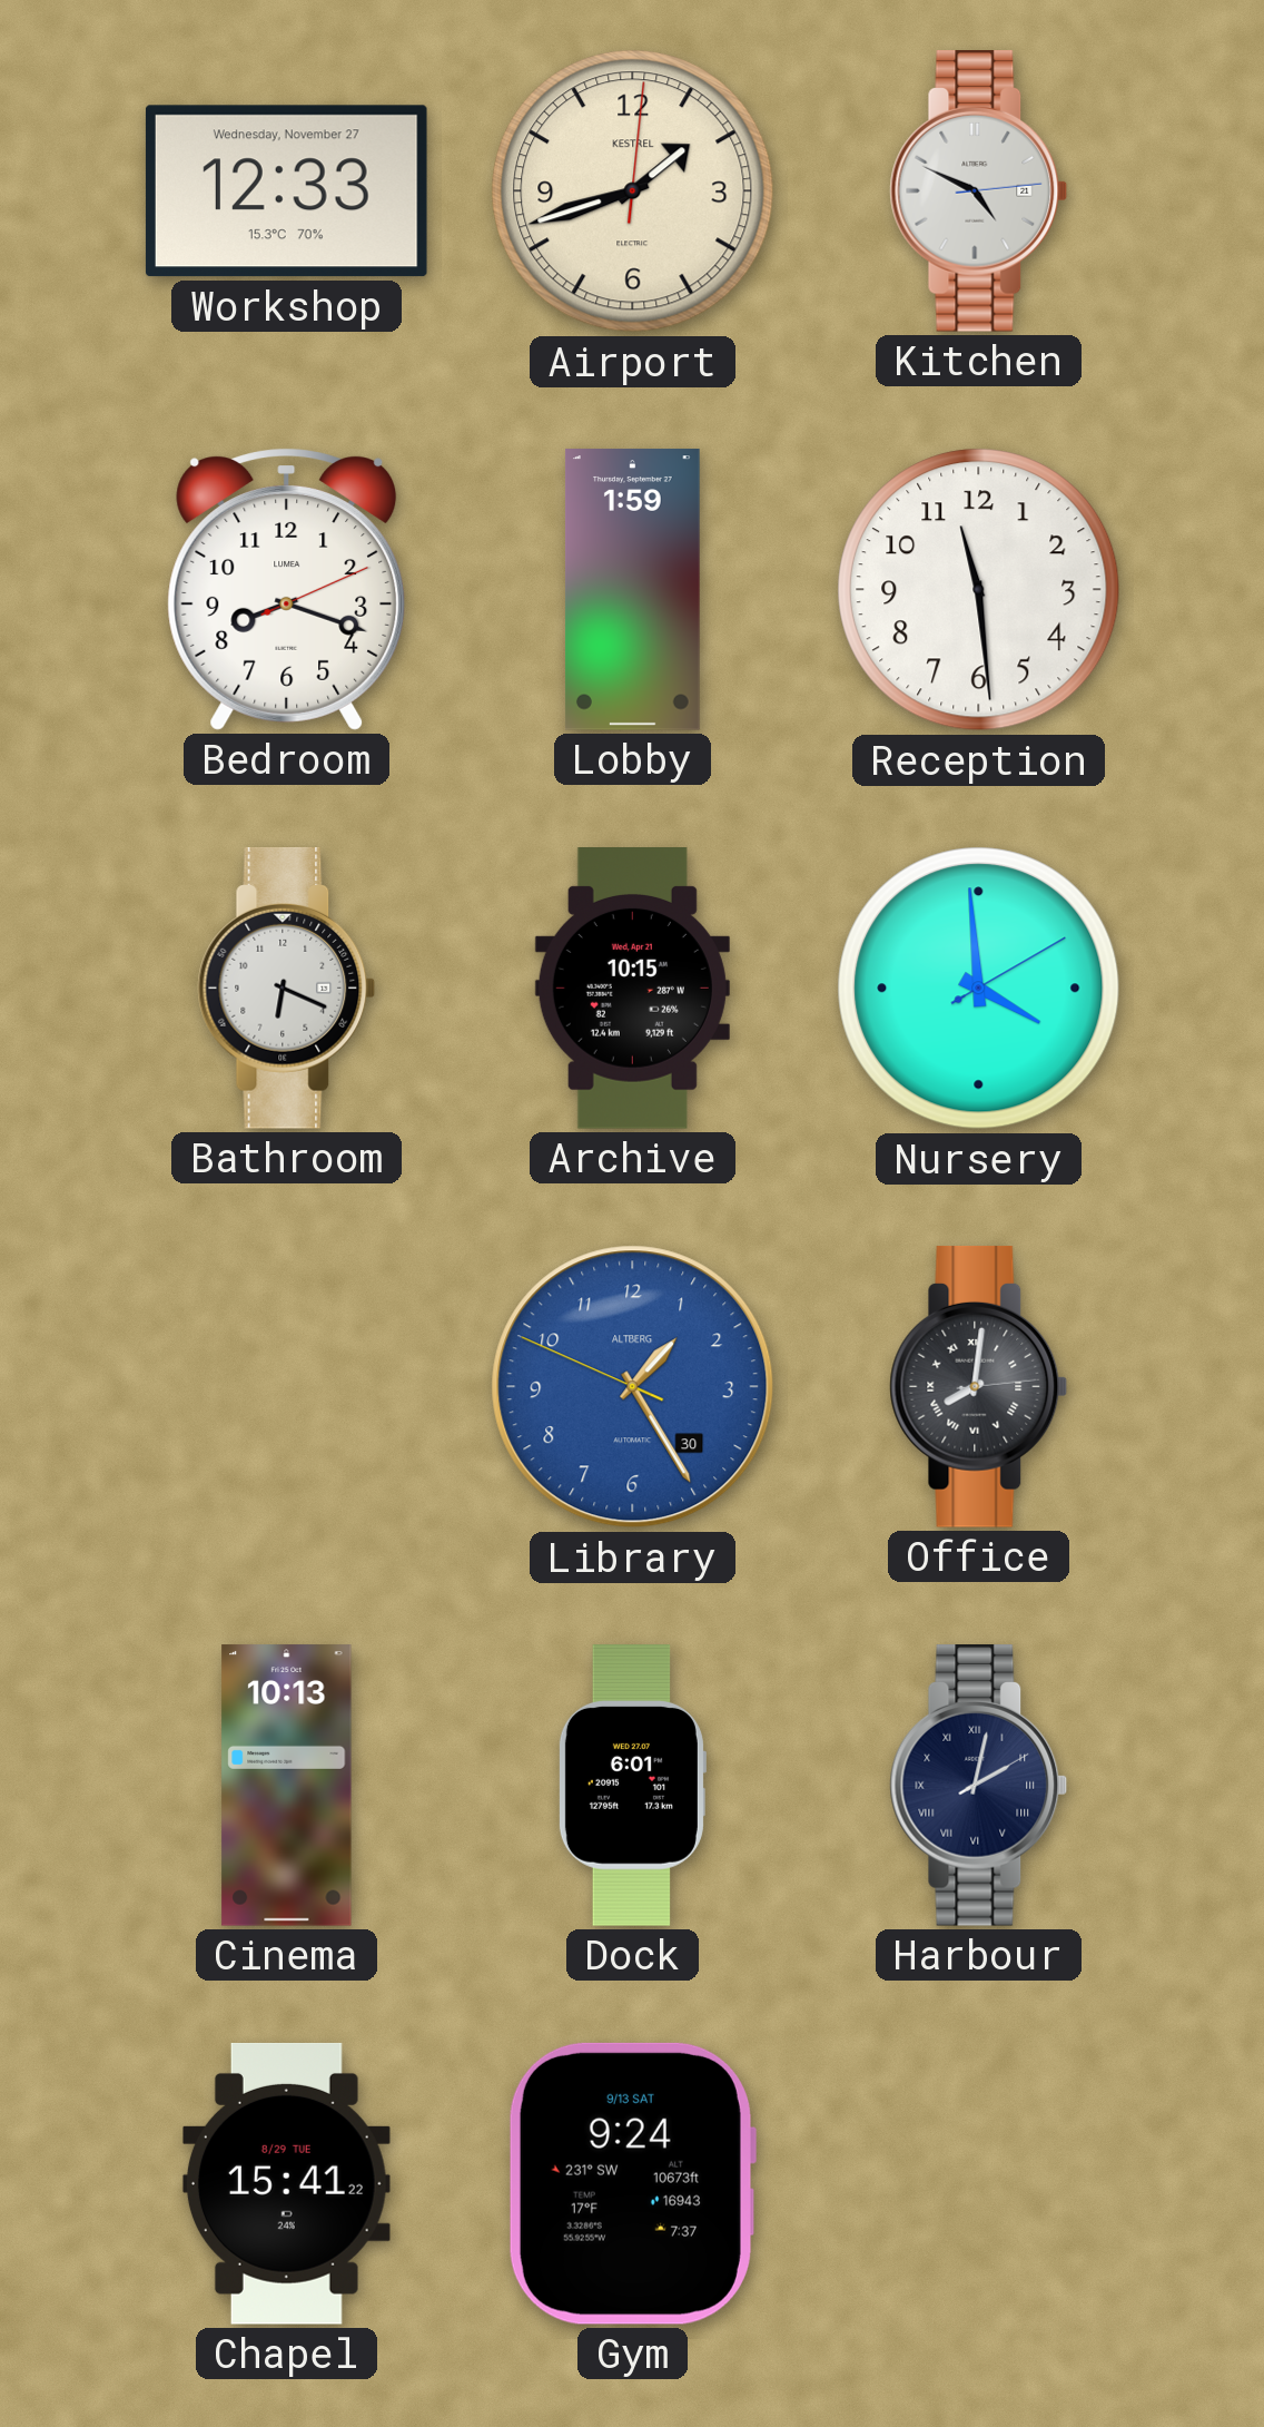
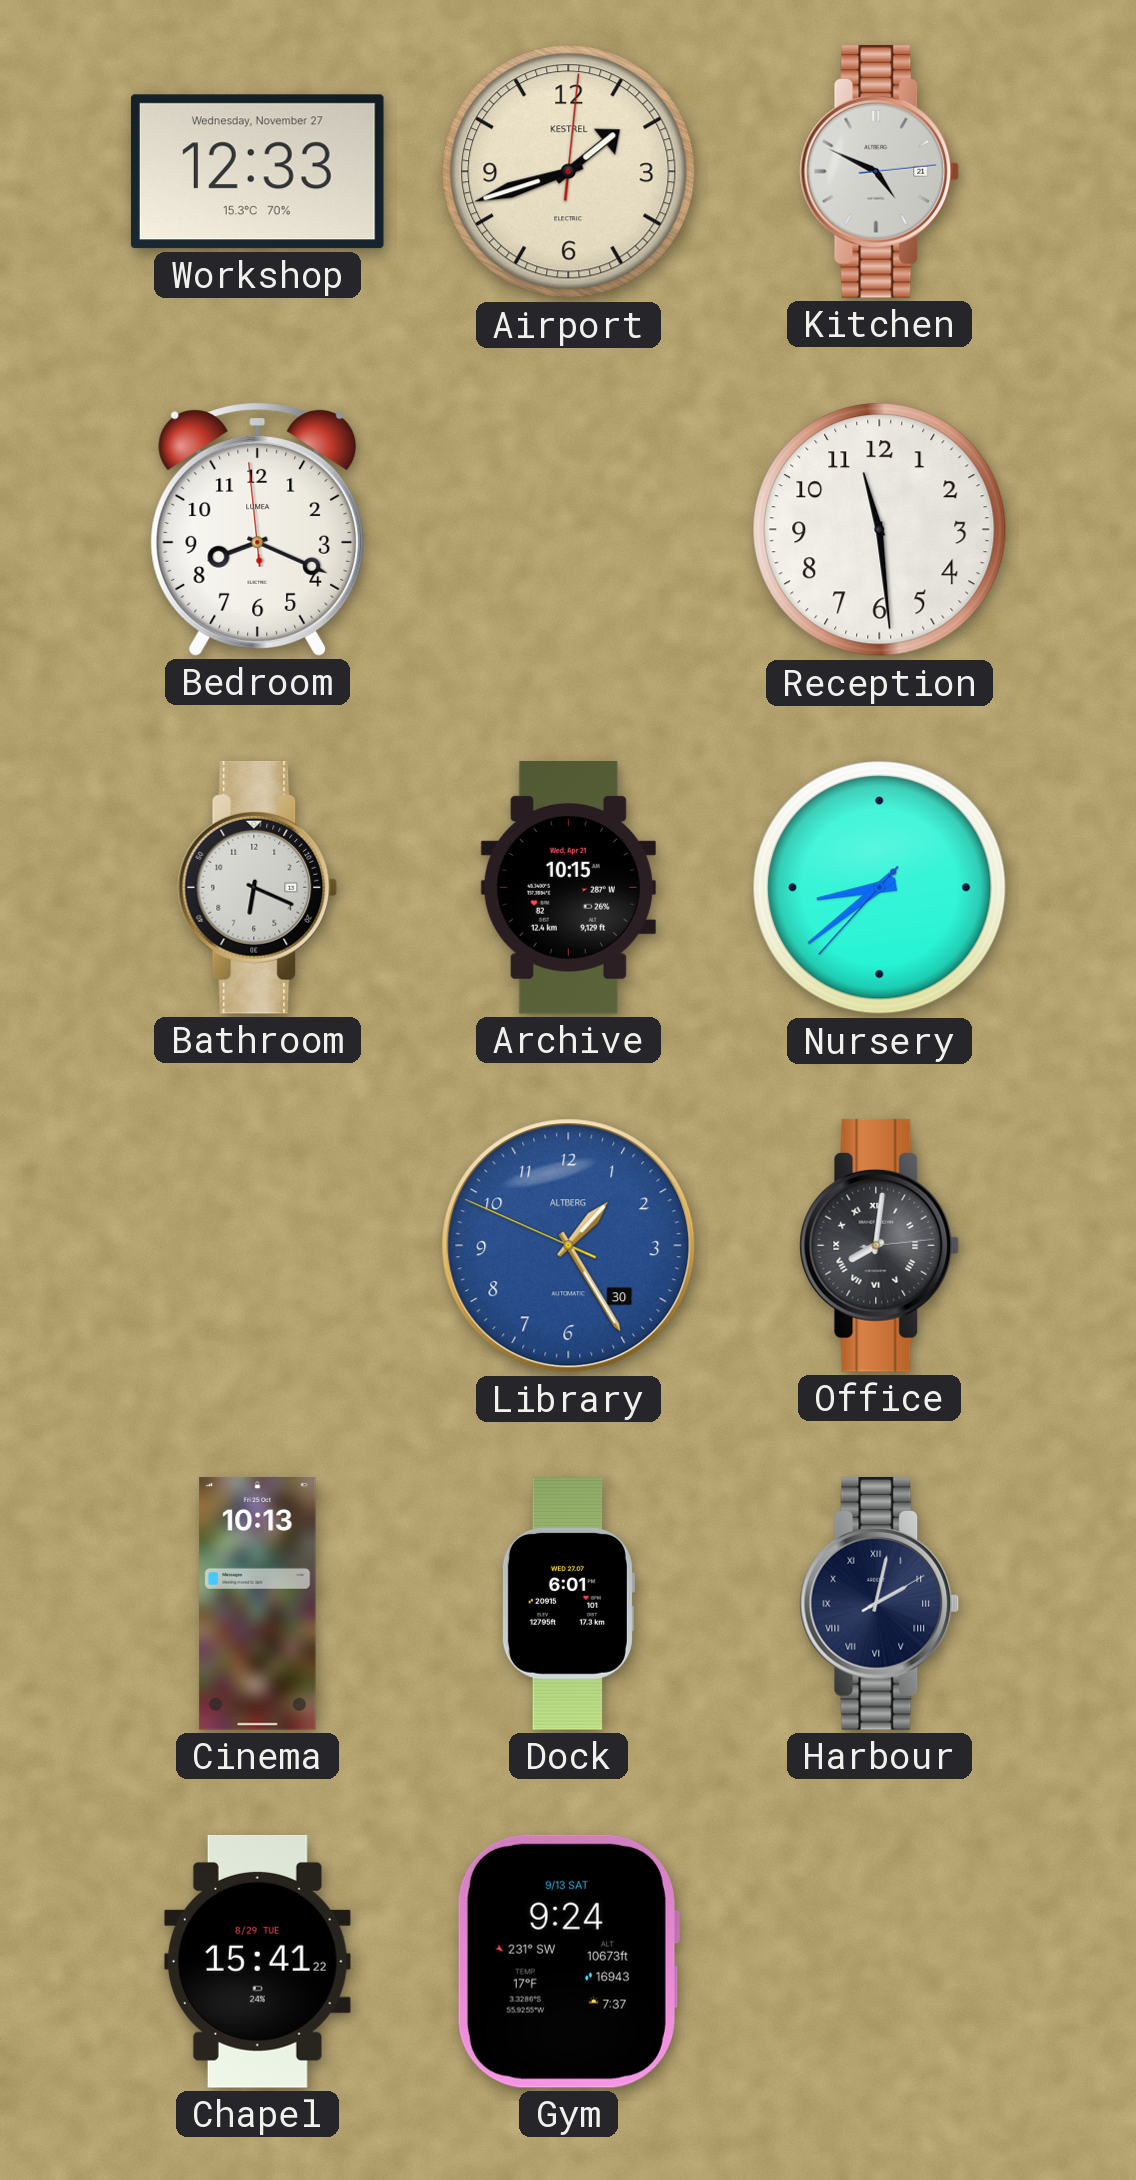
Bedroom: 8:18:11 -> 8:18:59 (258, 529)
Lobby: 1:59 -> none (632, 590)
Nursery: 3:59 -> 8:38 (880, 888)
